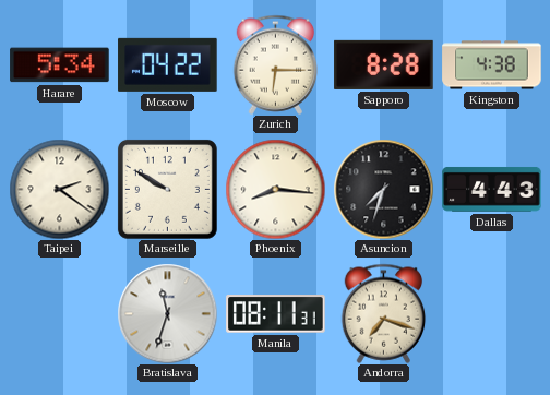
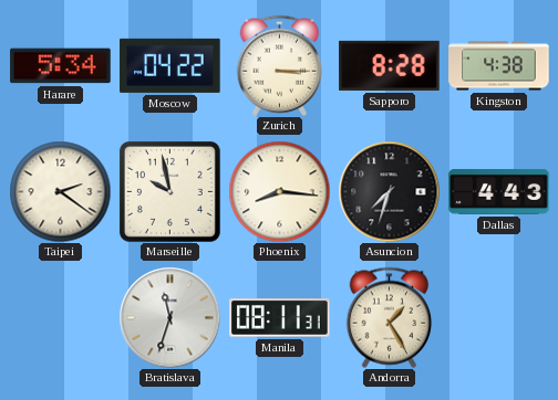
Zurich: 6:15 -> 3:15 (280, 65)
Marseille: 9:50 -> 9:58 (169, 191)
Andorra: 7:18 -> 1:25 (390, 317)
